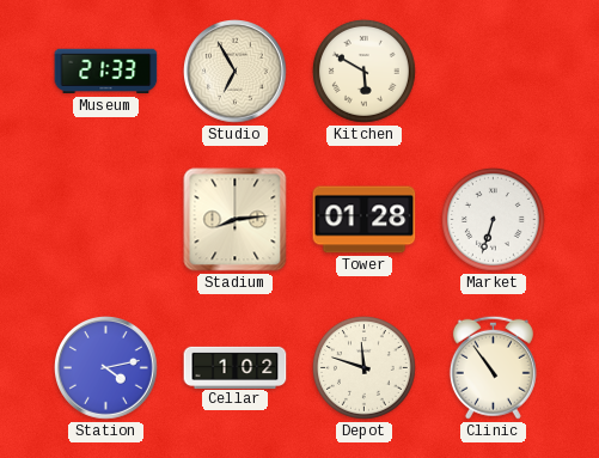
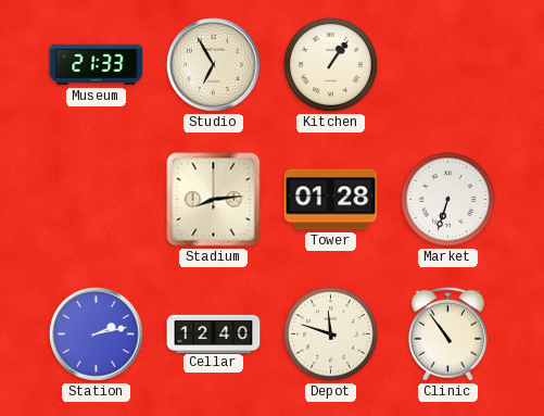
Kitchen: 5:50 -> 1:06 (330, 64)
Station: 4:13 -> 2:13 (97, 335)
Cellar: 1:02 -> 12:40 (214, 333)
